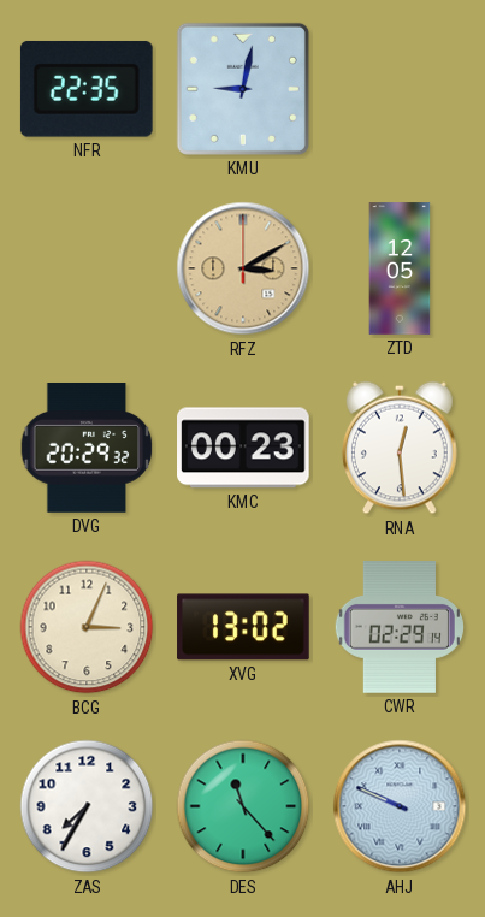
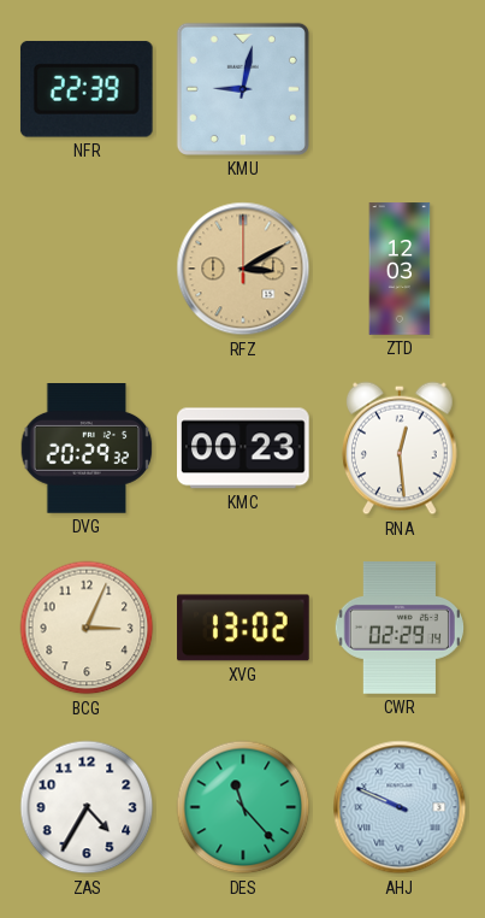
NFR: 22:35 -> 22:39 (87, 89)
ZTD: 12:05 -> 12:03 (400, 269)
ZAS: 7:35 -> 4:35 (87, 807)
